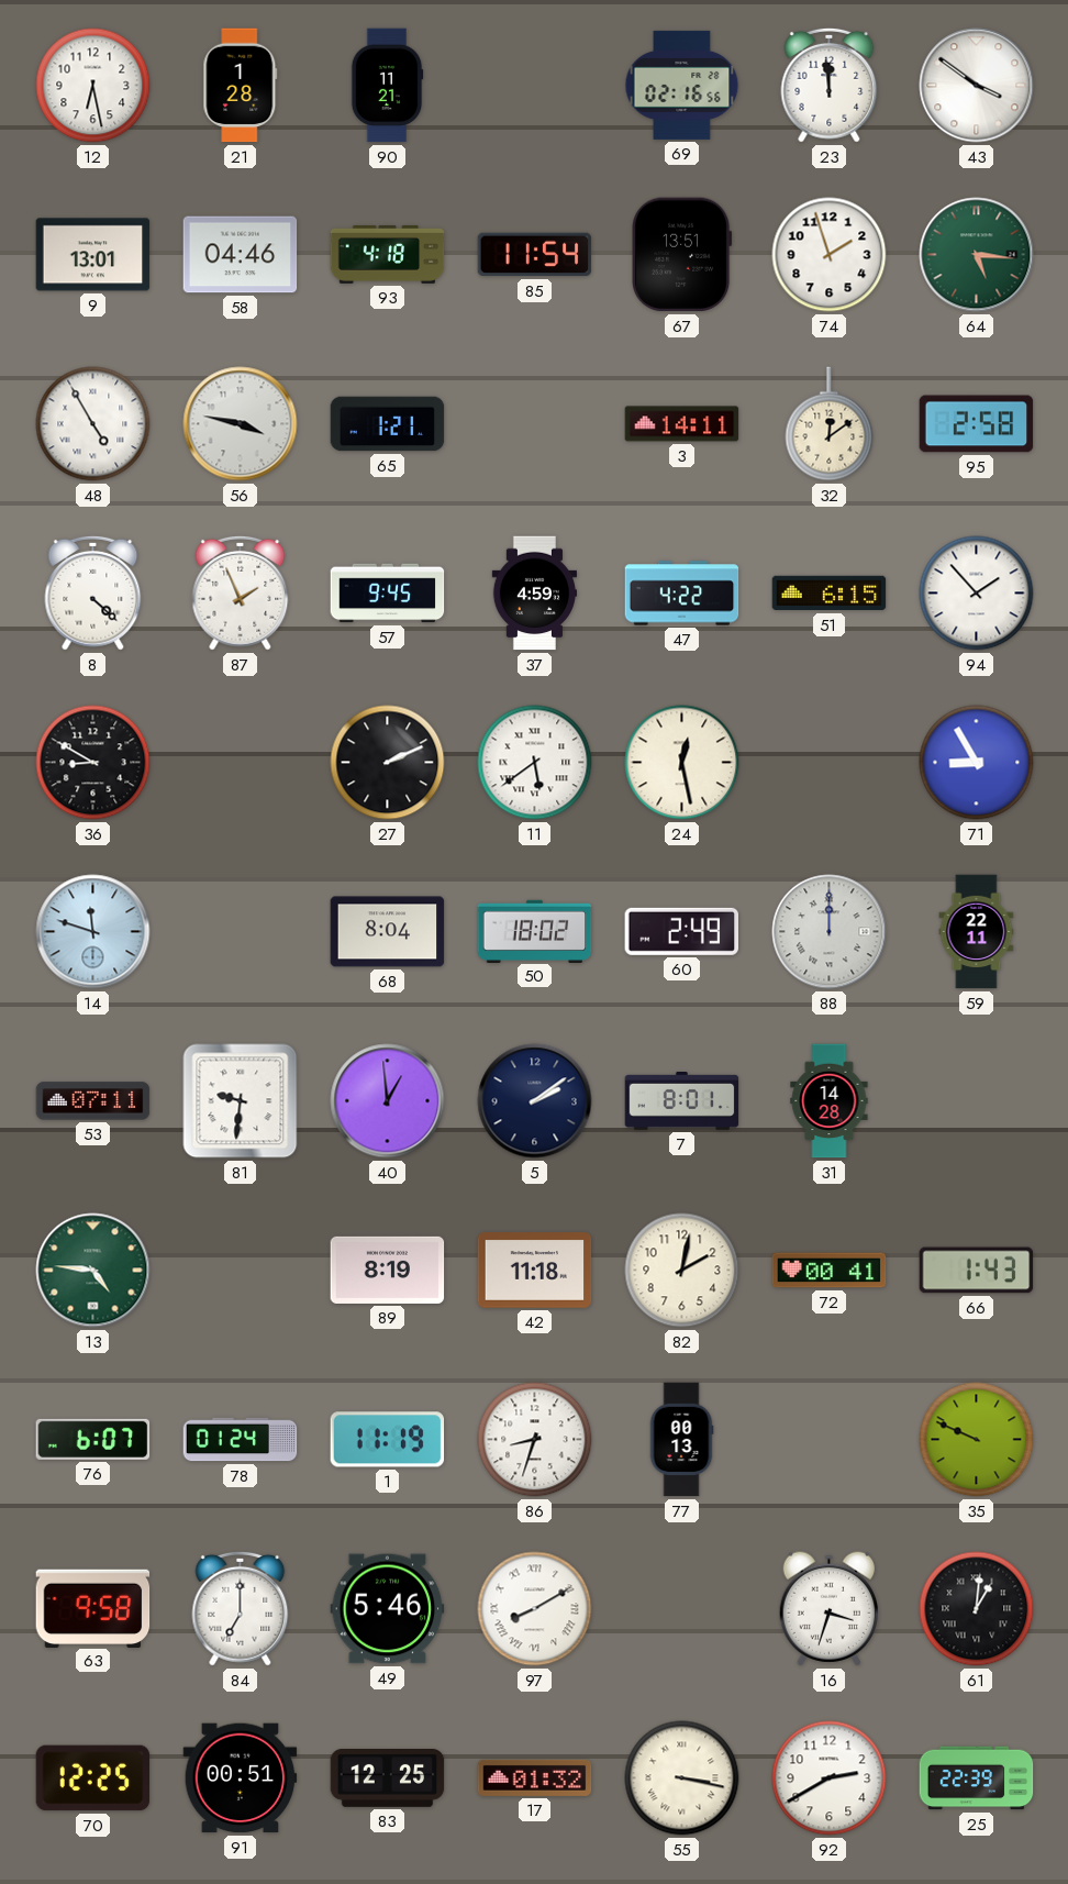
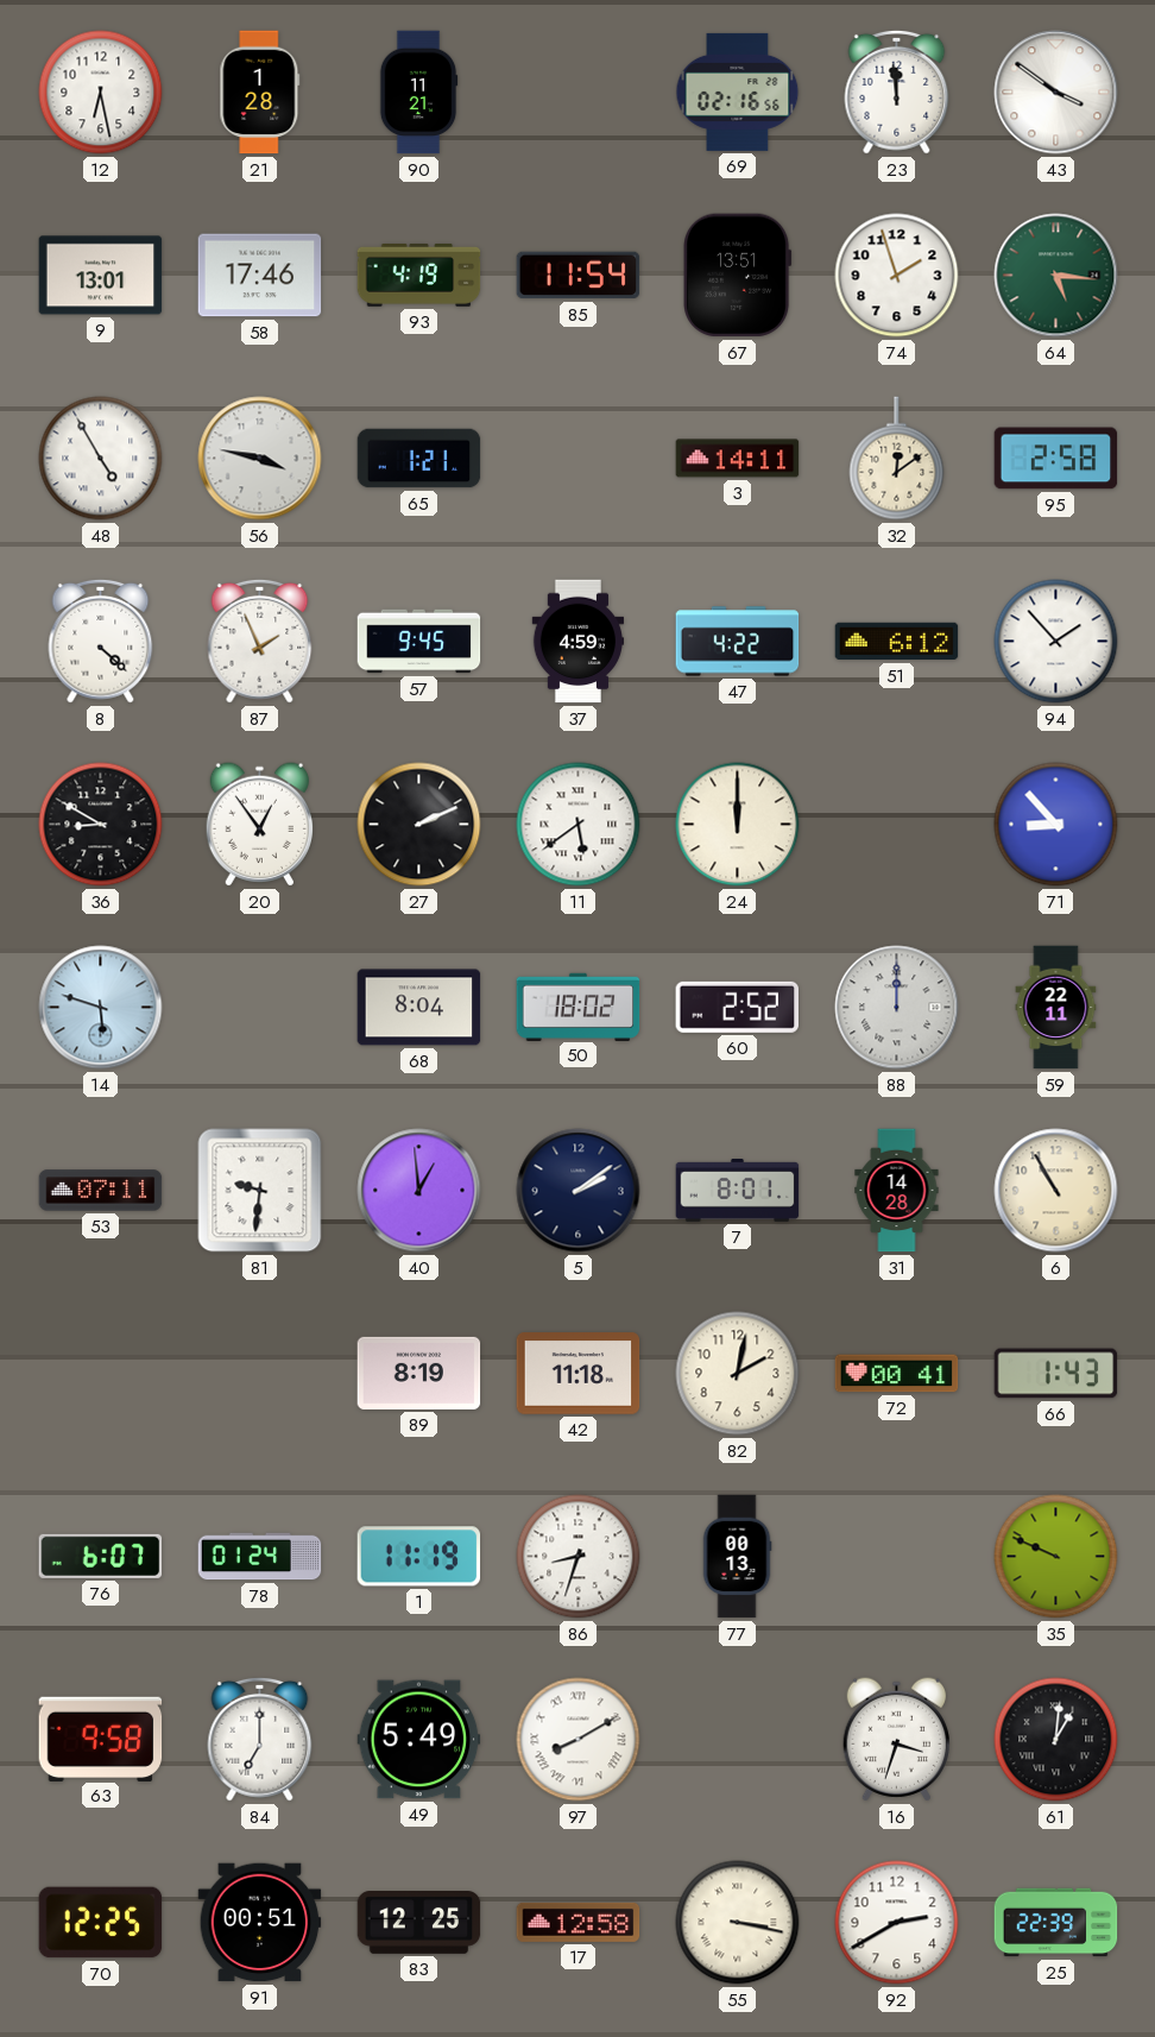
58: 04:46 -> 17:46 (260, 276)
93: 4:18 -> 4:19 (419, 275)
51: 6:15 -> 6:12 (897, 642)
20: none -> 12:54 (259, 825)
24: 12:28 -> 12:00 (738, 825)
71: 8:55 -> 8:53 (1056, 825)
14: 11:48 -> 5:48 (101, 1008)
60: 2:49 -> 2:52 (738, 1007)
6: none -> 10:55 (1056, 1191)
13: 4:46 -> none (93, 1271)
49: 5:46 -> 5:49 (419, 1740)
17: 01:32 -> 12:58 (579, 1922)
